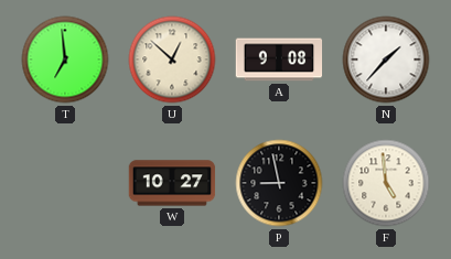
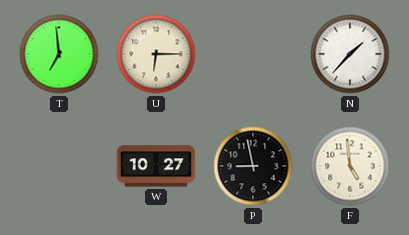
U: 12:52 -> 6:15 (156, 54)
A: 9:08 -> none (279, 60)
